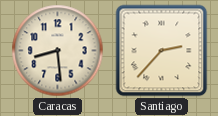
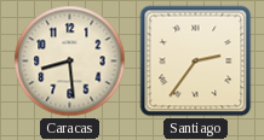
Santiago: 2:37 -> 2:36 (196, 62)
